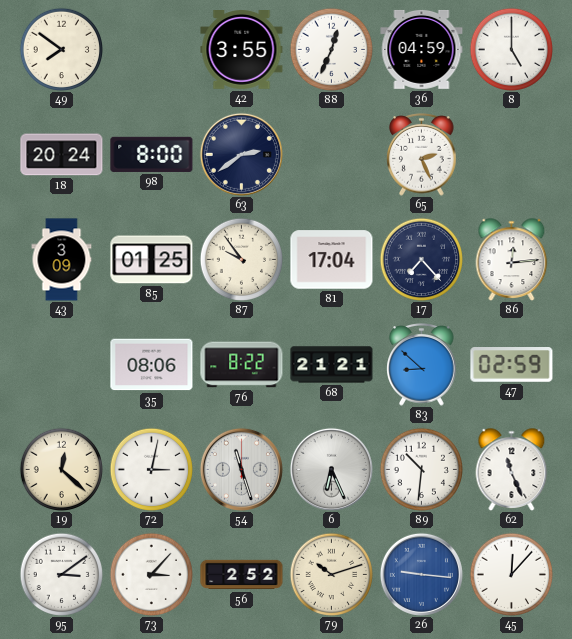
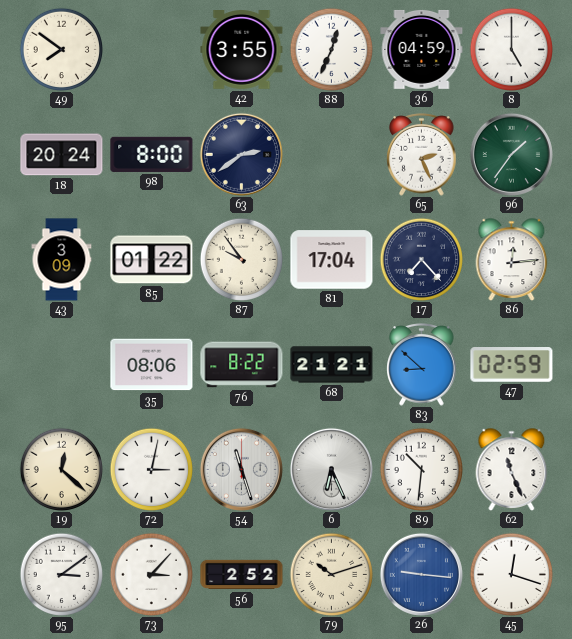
96: none -> 1:36 (511, 154)
85: 01:25 -> 01:22 (152, 260)
45: 12:07 -> 12:18 (511, 574)
